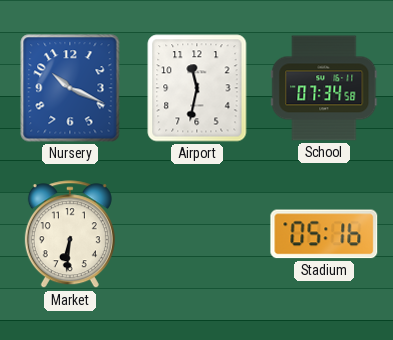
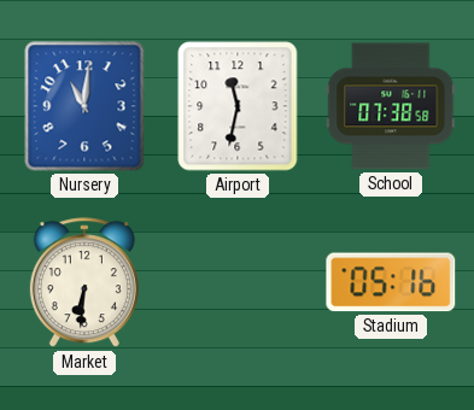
Nursery: 10:19 -> 11:01 (84, 106)
School: 07:34 -> 07:38 (391, 106)
